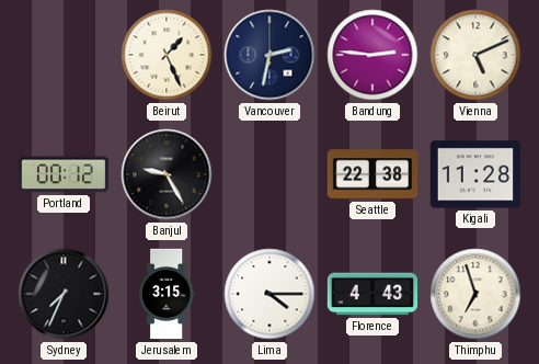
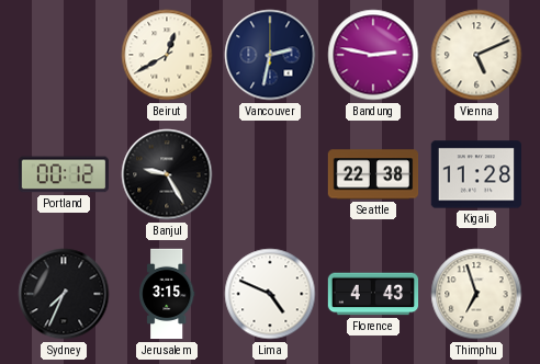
Beirut: 1:26 -> 12:40 (167, 55)
Bandung: 2:46 -> 2:47 (373, 55)
Lima: 4:15 -> 4:49 (270, 294)
